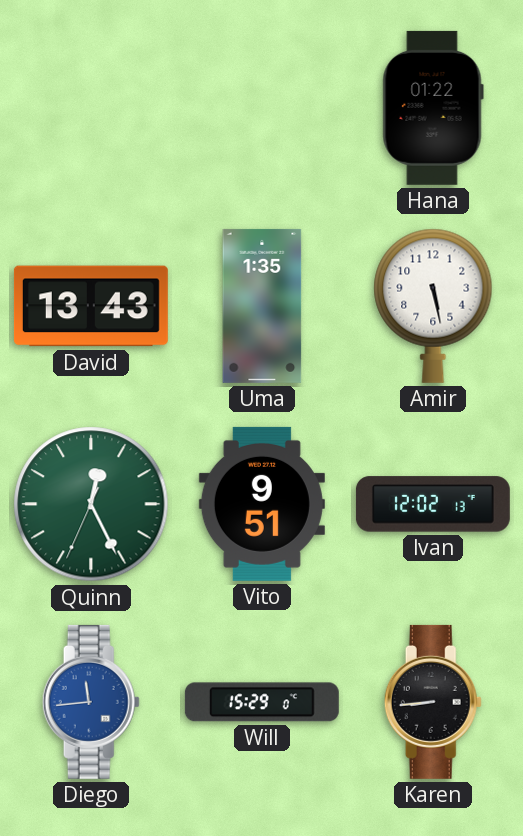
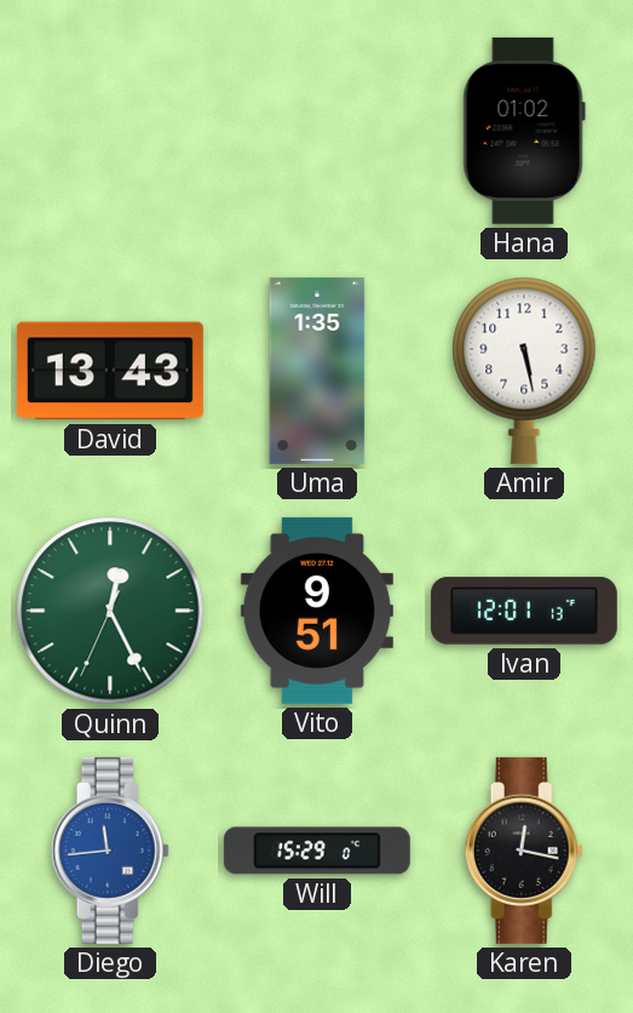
Hana: 01:22 -> 01:02 (524, 131)
Ivan: 12:02 -> 12:01 (524, 611)
Karen: 8:44 -> 12:17 (524, 851)
